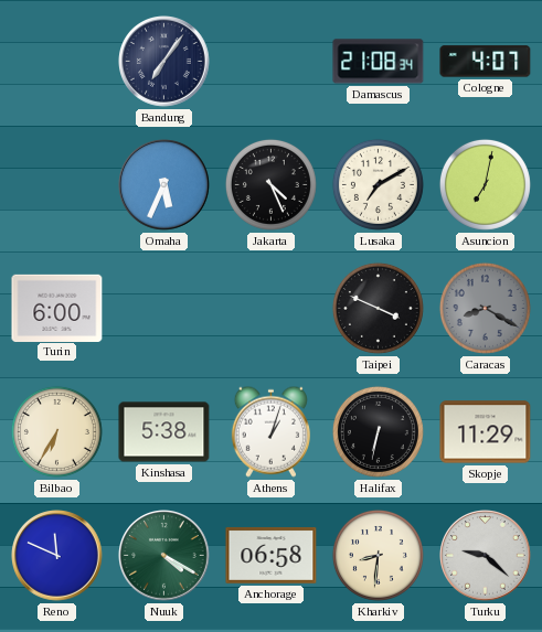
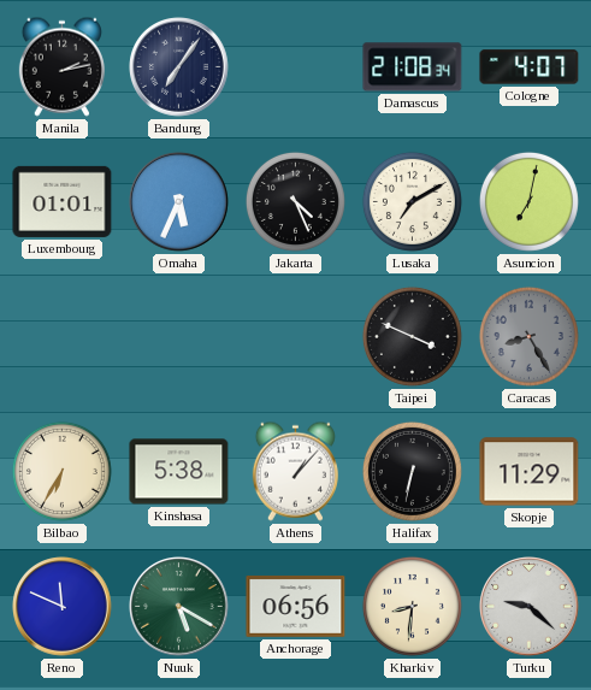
Manila: none -> 2:13 (61, 66)
Luxembourg: none -> 01:01 (63, 201)
Turin: 6:00 -> none (57, 308)
Caracas: 8:20 -> 8:25 (528, 336)
Athens: 1:03 -> 1:07 (295, 471)
Nuuk: 4:20 -> 5:20 (179, 607)
Anchorage: 06:58 -> 06:56 (296, 606)
